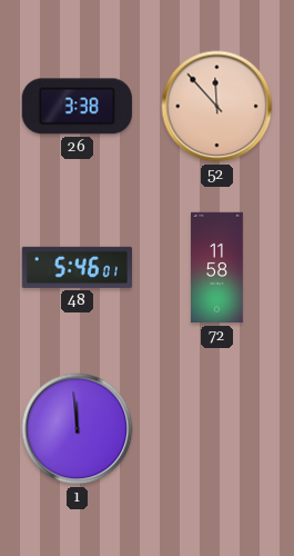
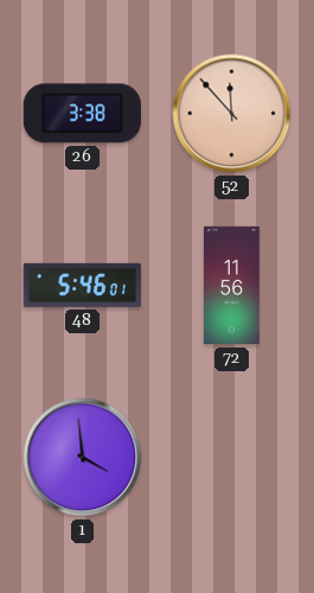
72: 11:58 -> 11:56 (232, 286)
1: 11:59 -> 3:59 (83, 458)
